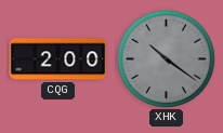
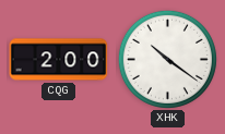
XHK dial: grey -> white (167, 59)
